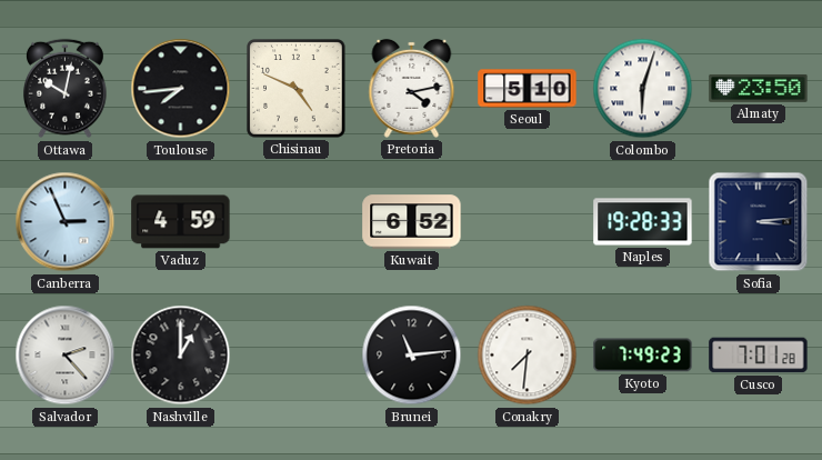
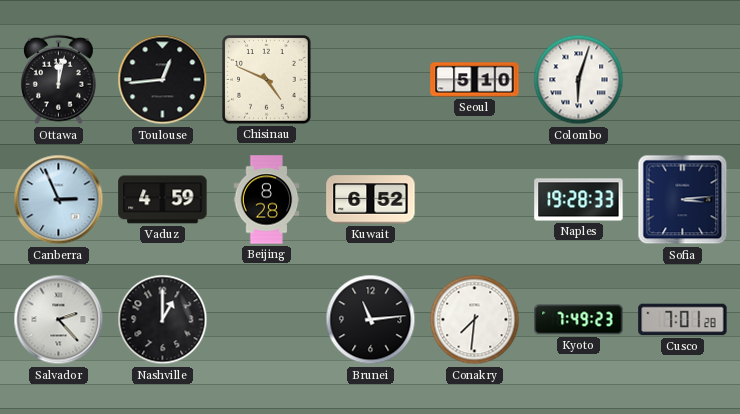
Ottawa: 10:02 -> 12:02 (59, 80)
Toulouse: 7:44 -> 12:44 (163, 80)
Pretoria: 4:13 -> none (412, 88)
Almaty: 23:50 -> none (759, 88)
Beijing: none -> 8:28 (267, 200)
